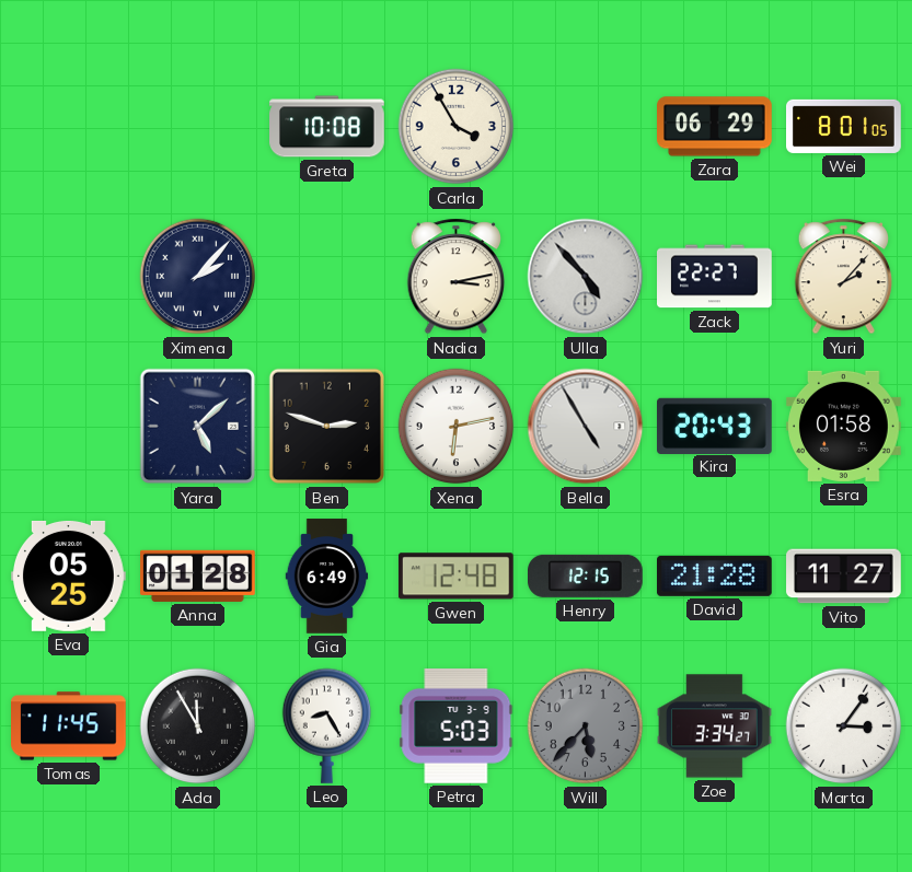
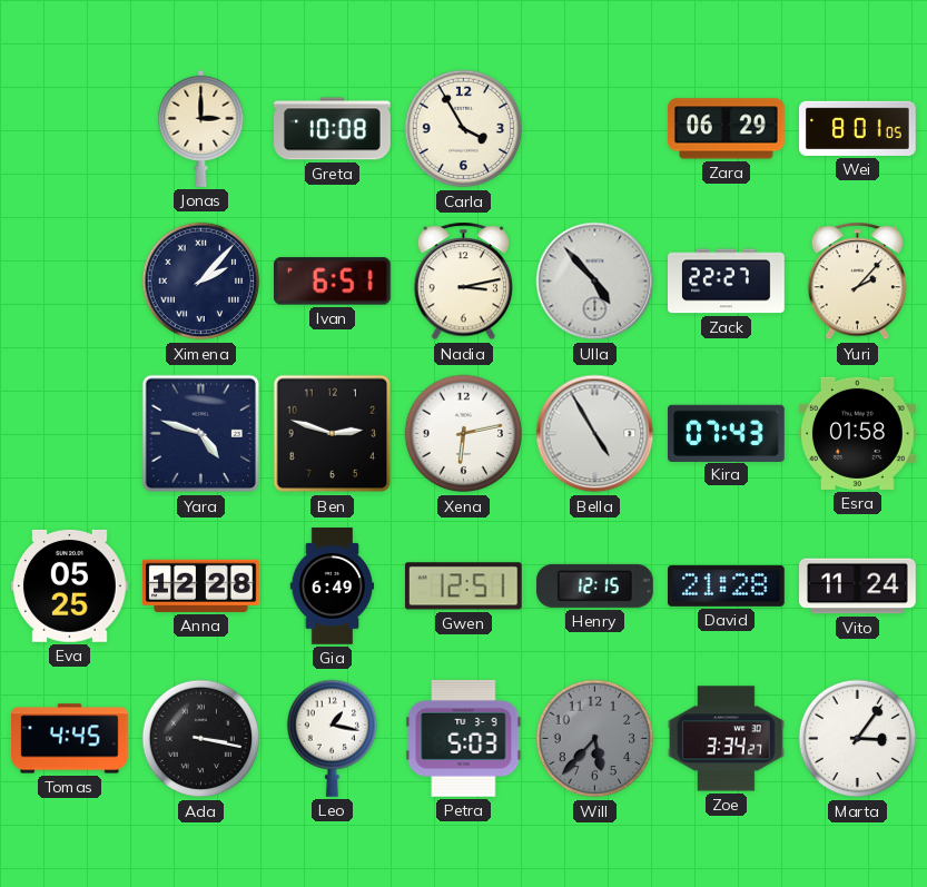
Jonas: none -> 3:00 (201, 128)
Ivan: none -> 6:51 (332, 282)
Yara: 5:08 -> 4:48 (201, 434)
Kira: 20:43 -> 07:43 (727, 433)
Anna: 01:28 -> 12:28 (201, 585)
Gwen: 12:48 -> 12:51 (463, 587)
Vito: 11:27 -> 11:24 (858, 587)
Tomas: 11:45 -> 4:45 (70, 739)
Ada: 11:55 -> 3:17 (201, 739)
Leo: 8:25 -> 1:17 (332, 738)
